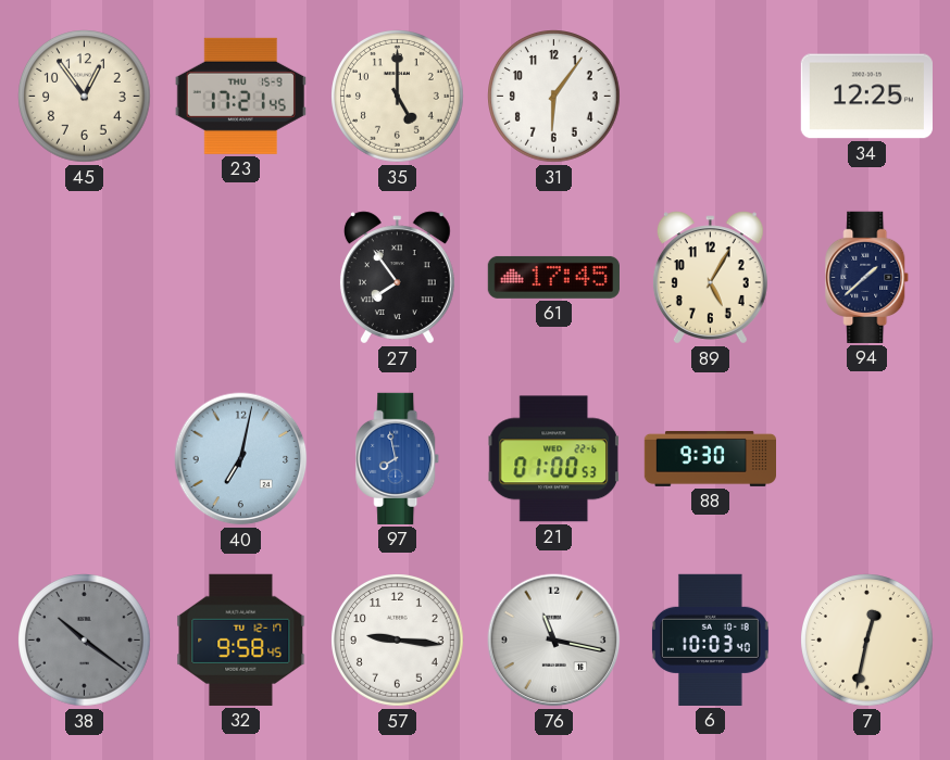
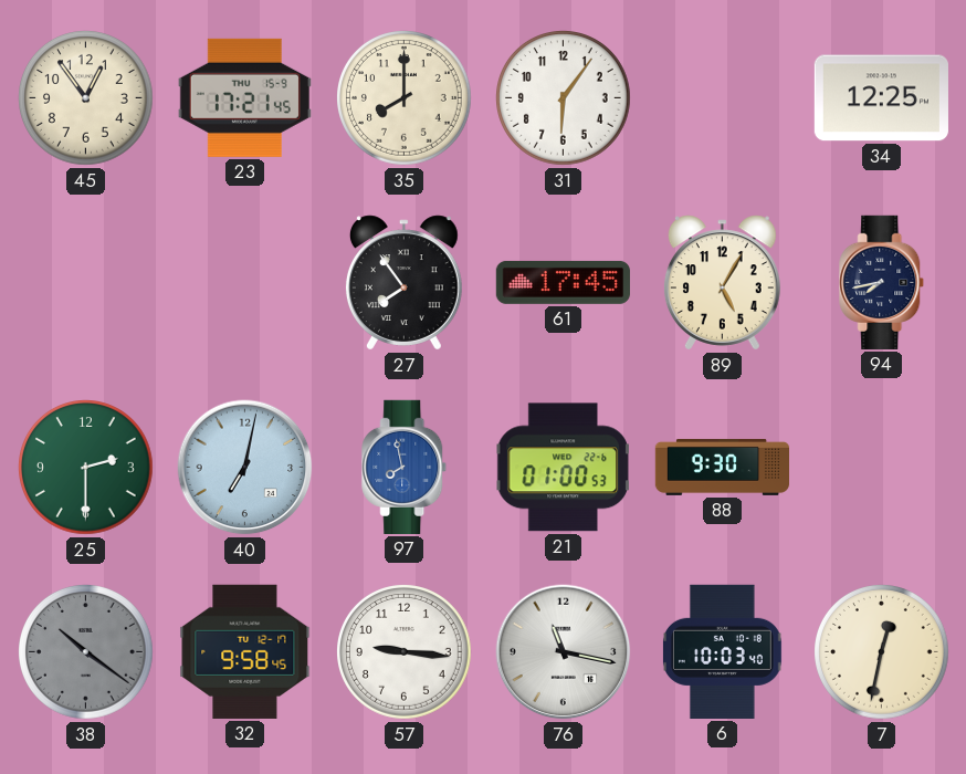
35: 5:00 -> 8:00 (405, 98)
94: 1:38 -> 7:43 (882, 282)
25: none -> 2:30 (86, 468)
